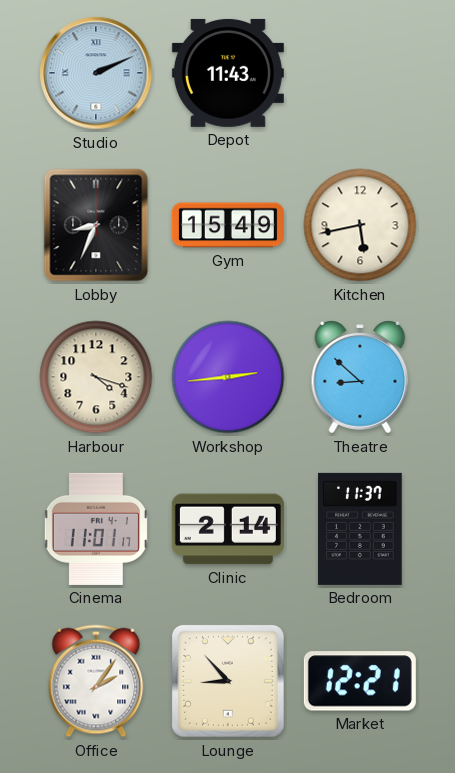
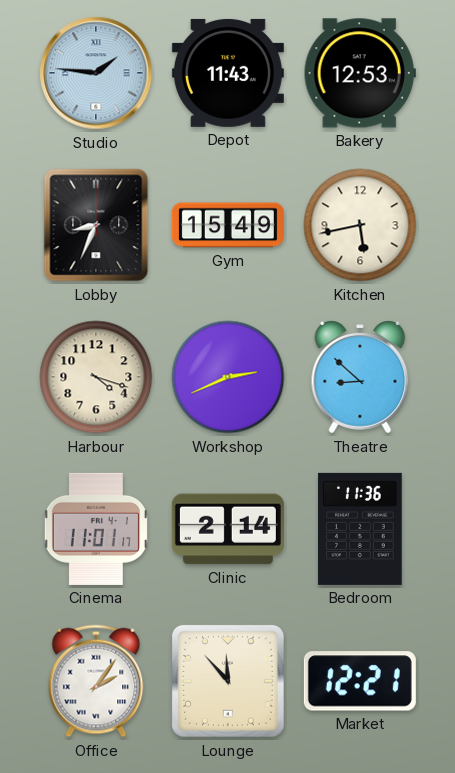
Studio: 2:11 -> 1:46 (96, 73)
Bakery: none -> 12:53 (360, 73)
Workshop: 2:44 -> 2:41 (228, 377)
Bedroom: 11:37 -> 11:36 (360, 529)
Lounge: 8:53 -> 11:53 (228, 681)
